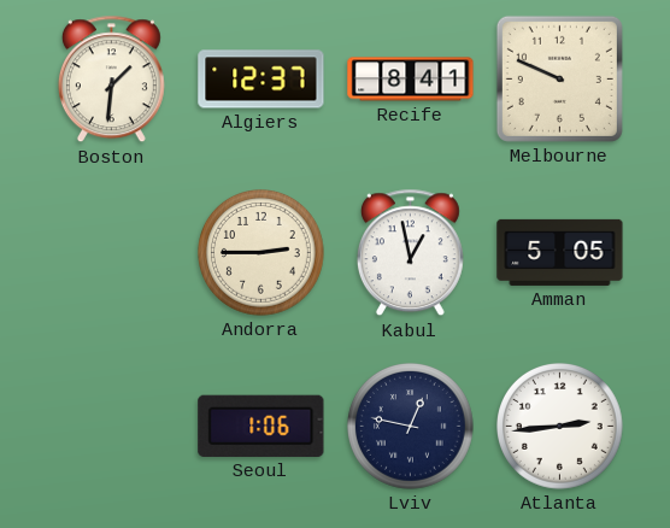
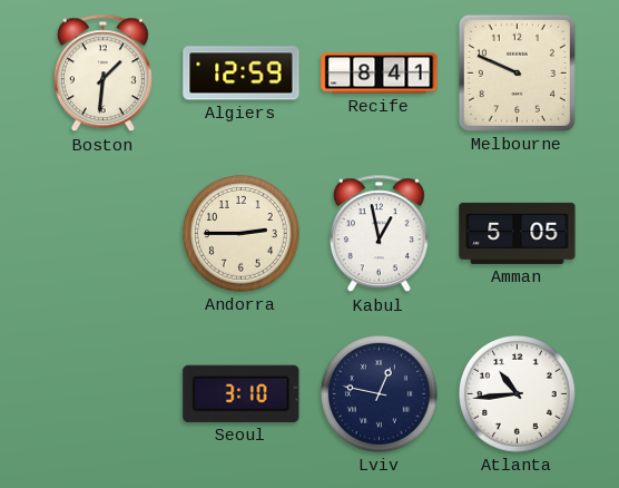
Algiers: 12:37 -> 12:59 (242, 74)
Seoul: 1:06 -> 3:10 (242, 393)
Atlanta: 2:44 -> 10:44 (518, 394)
